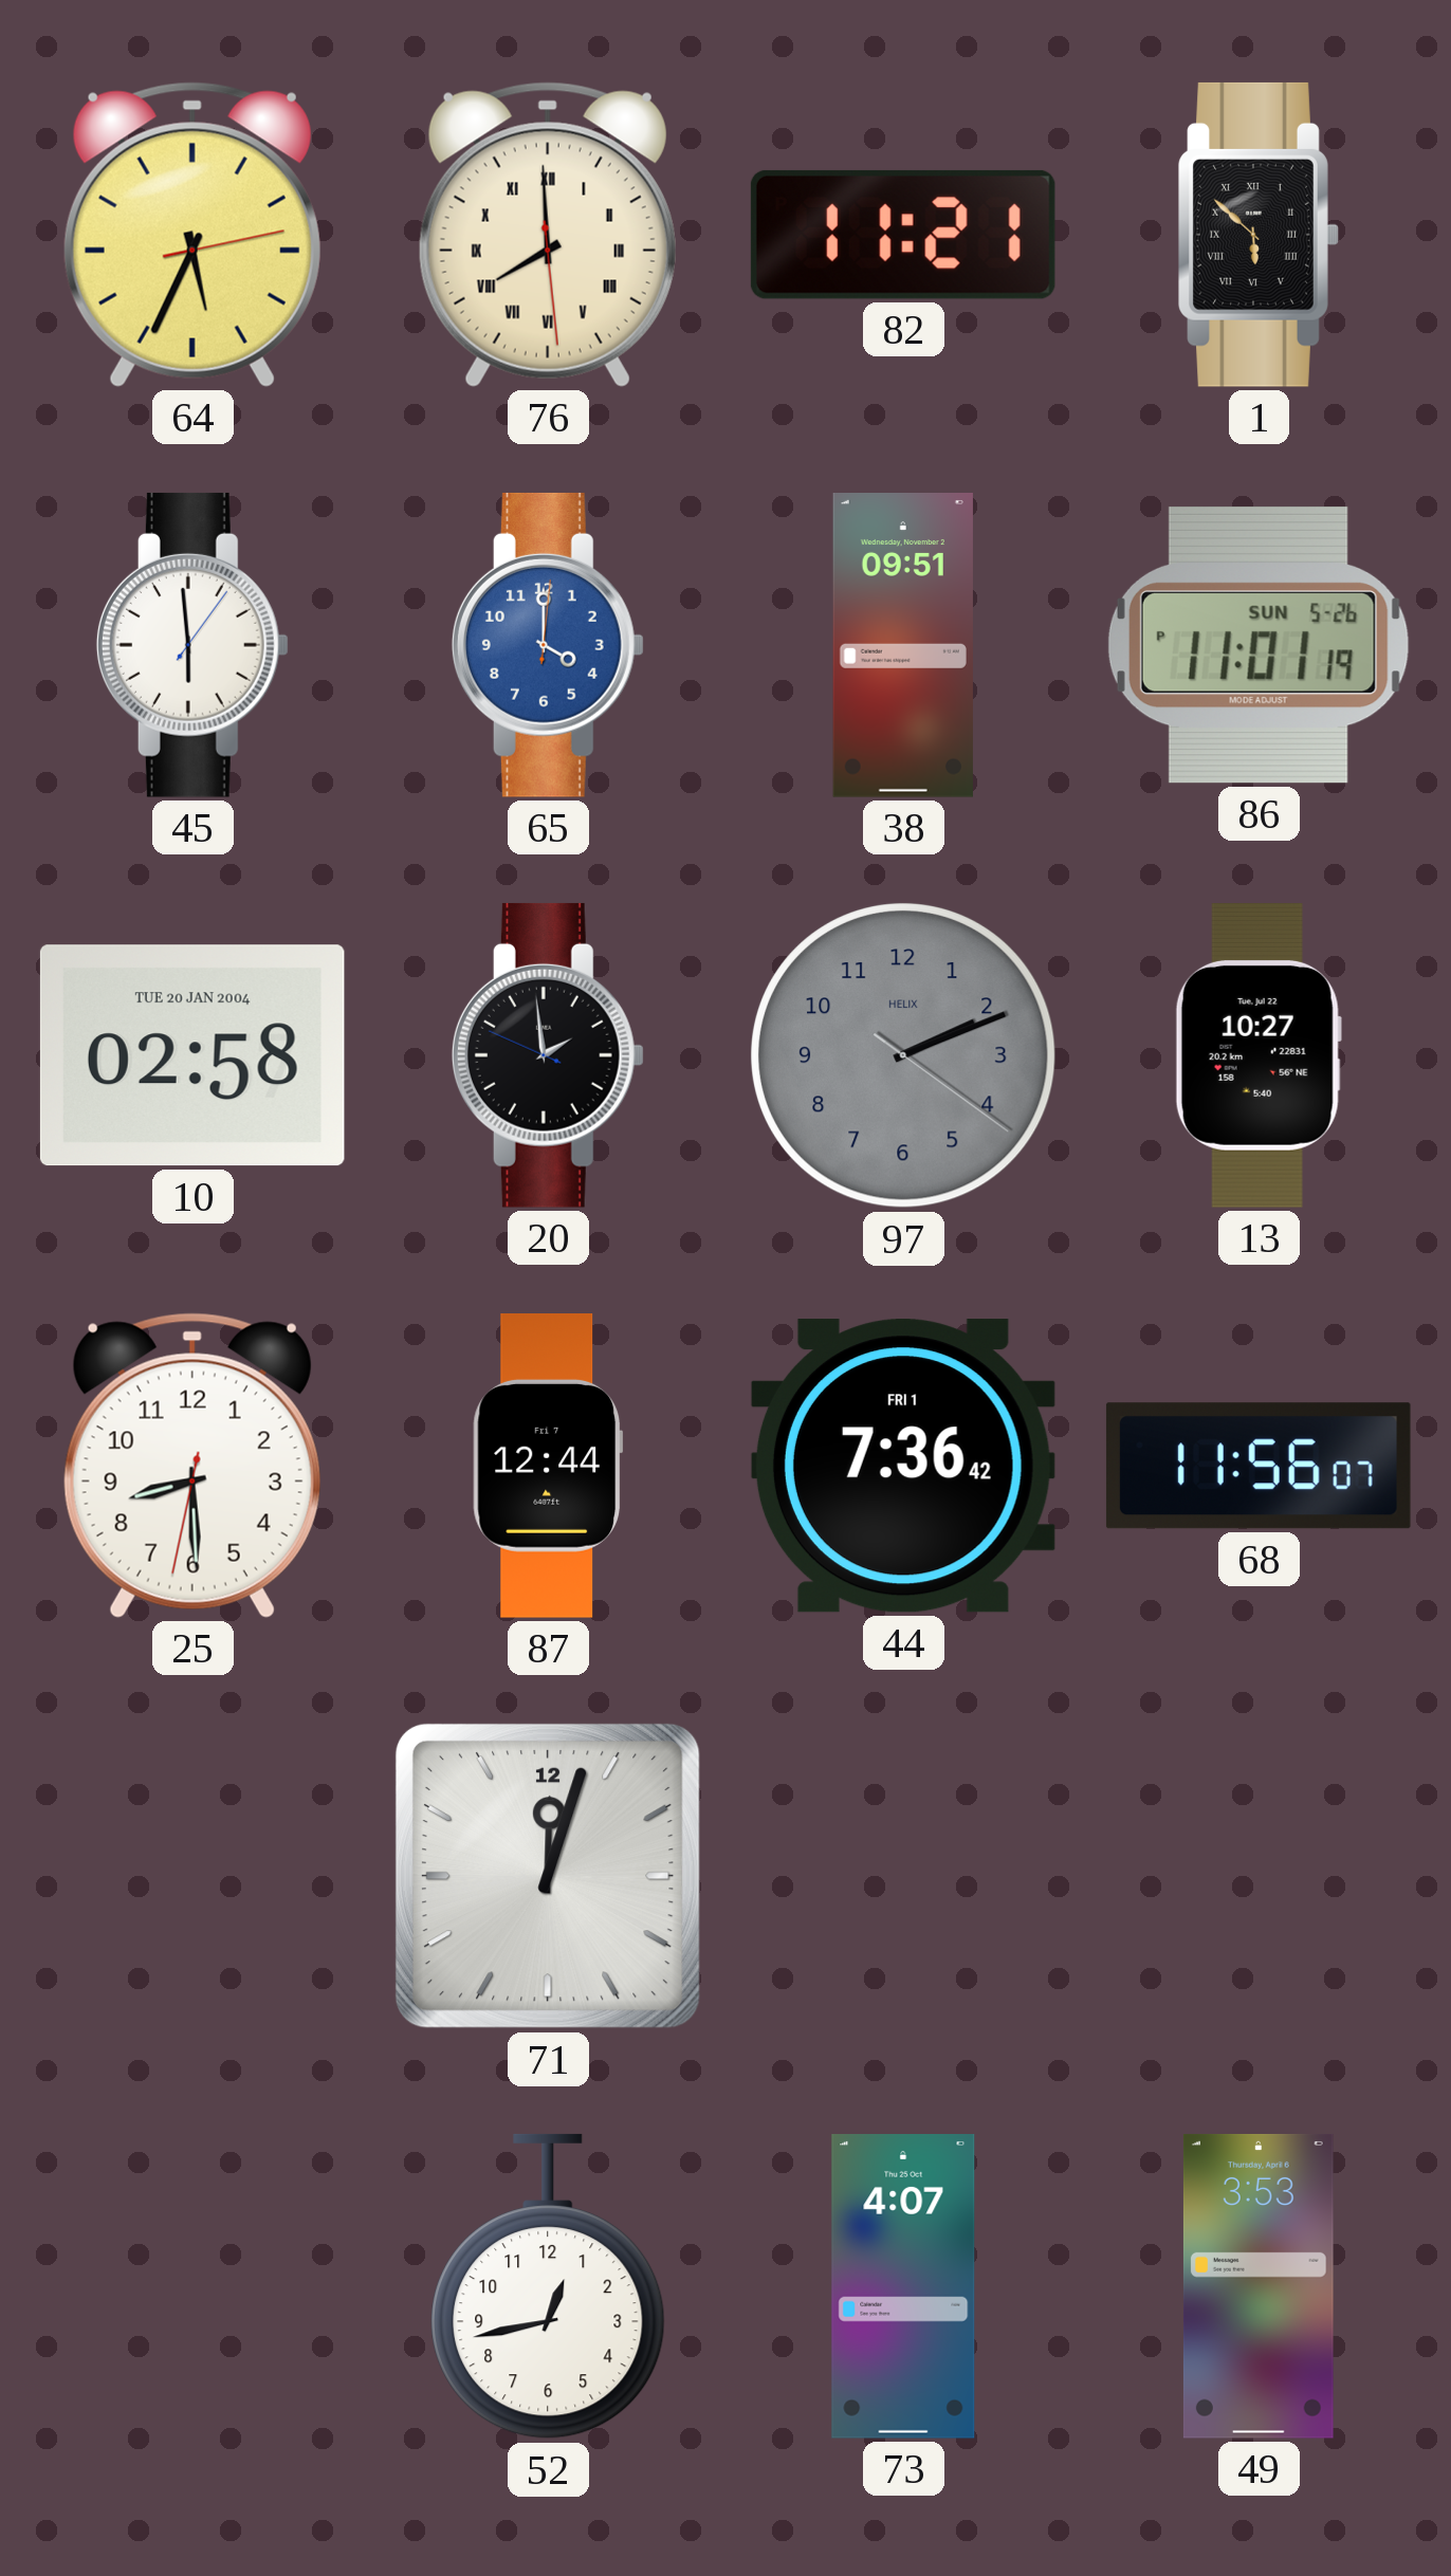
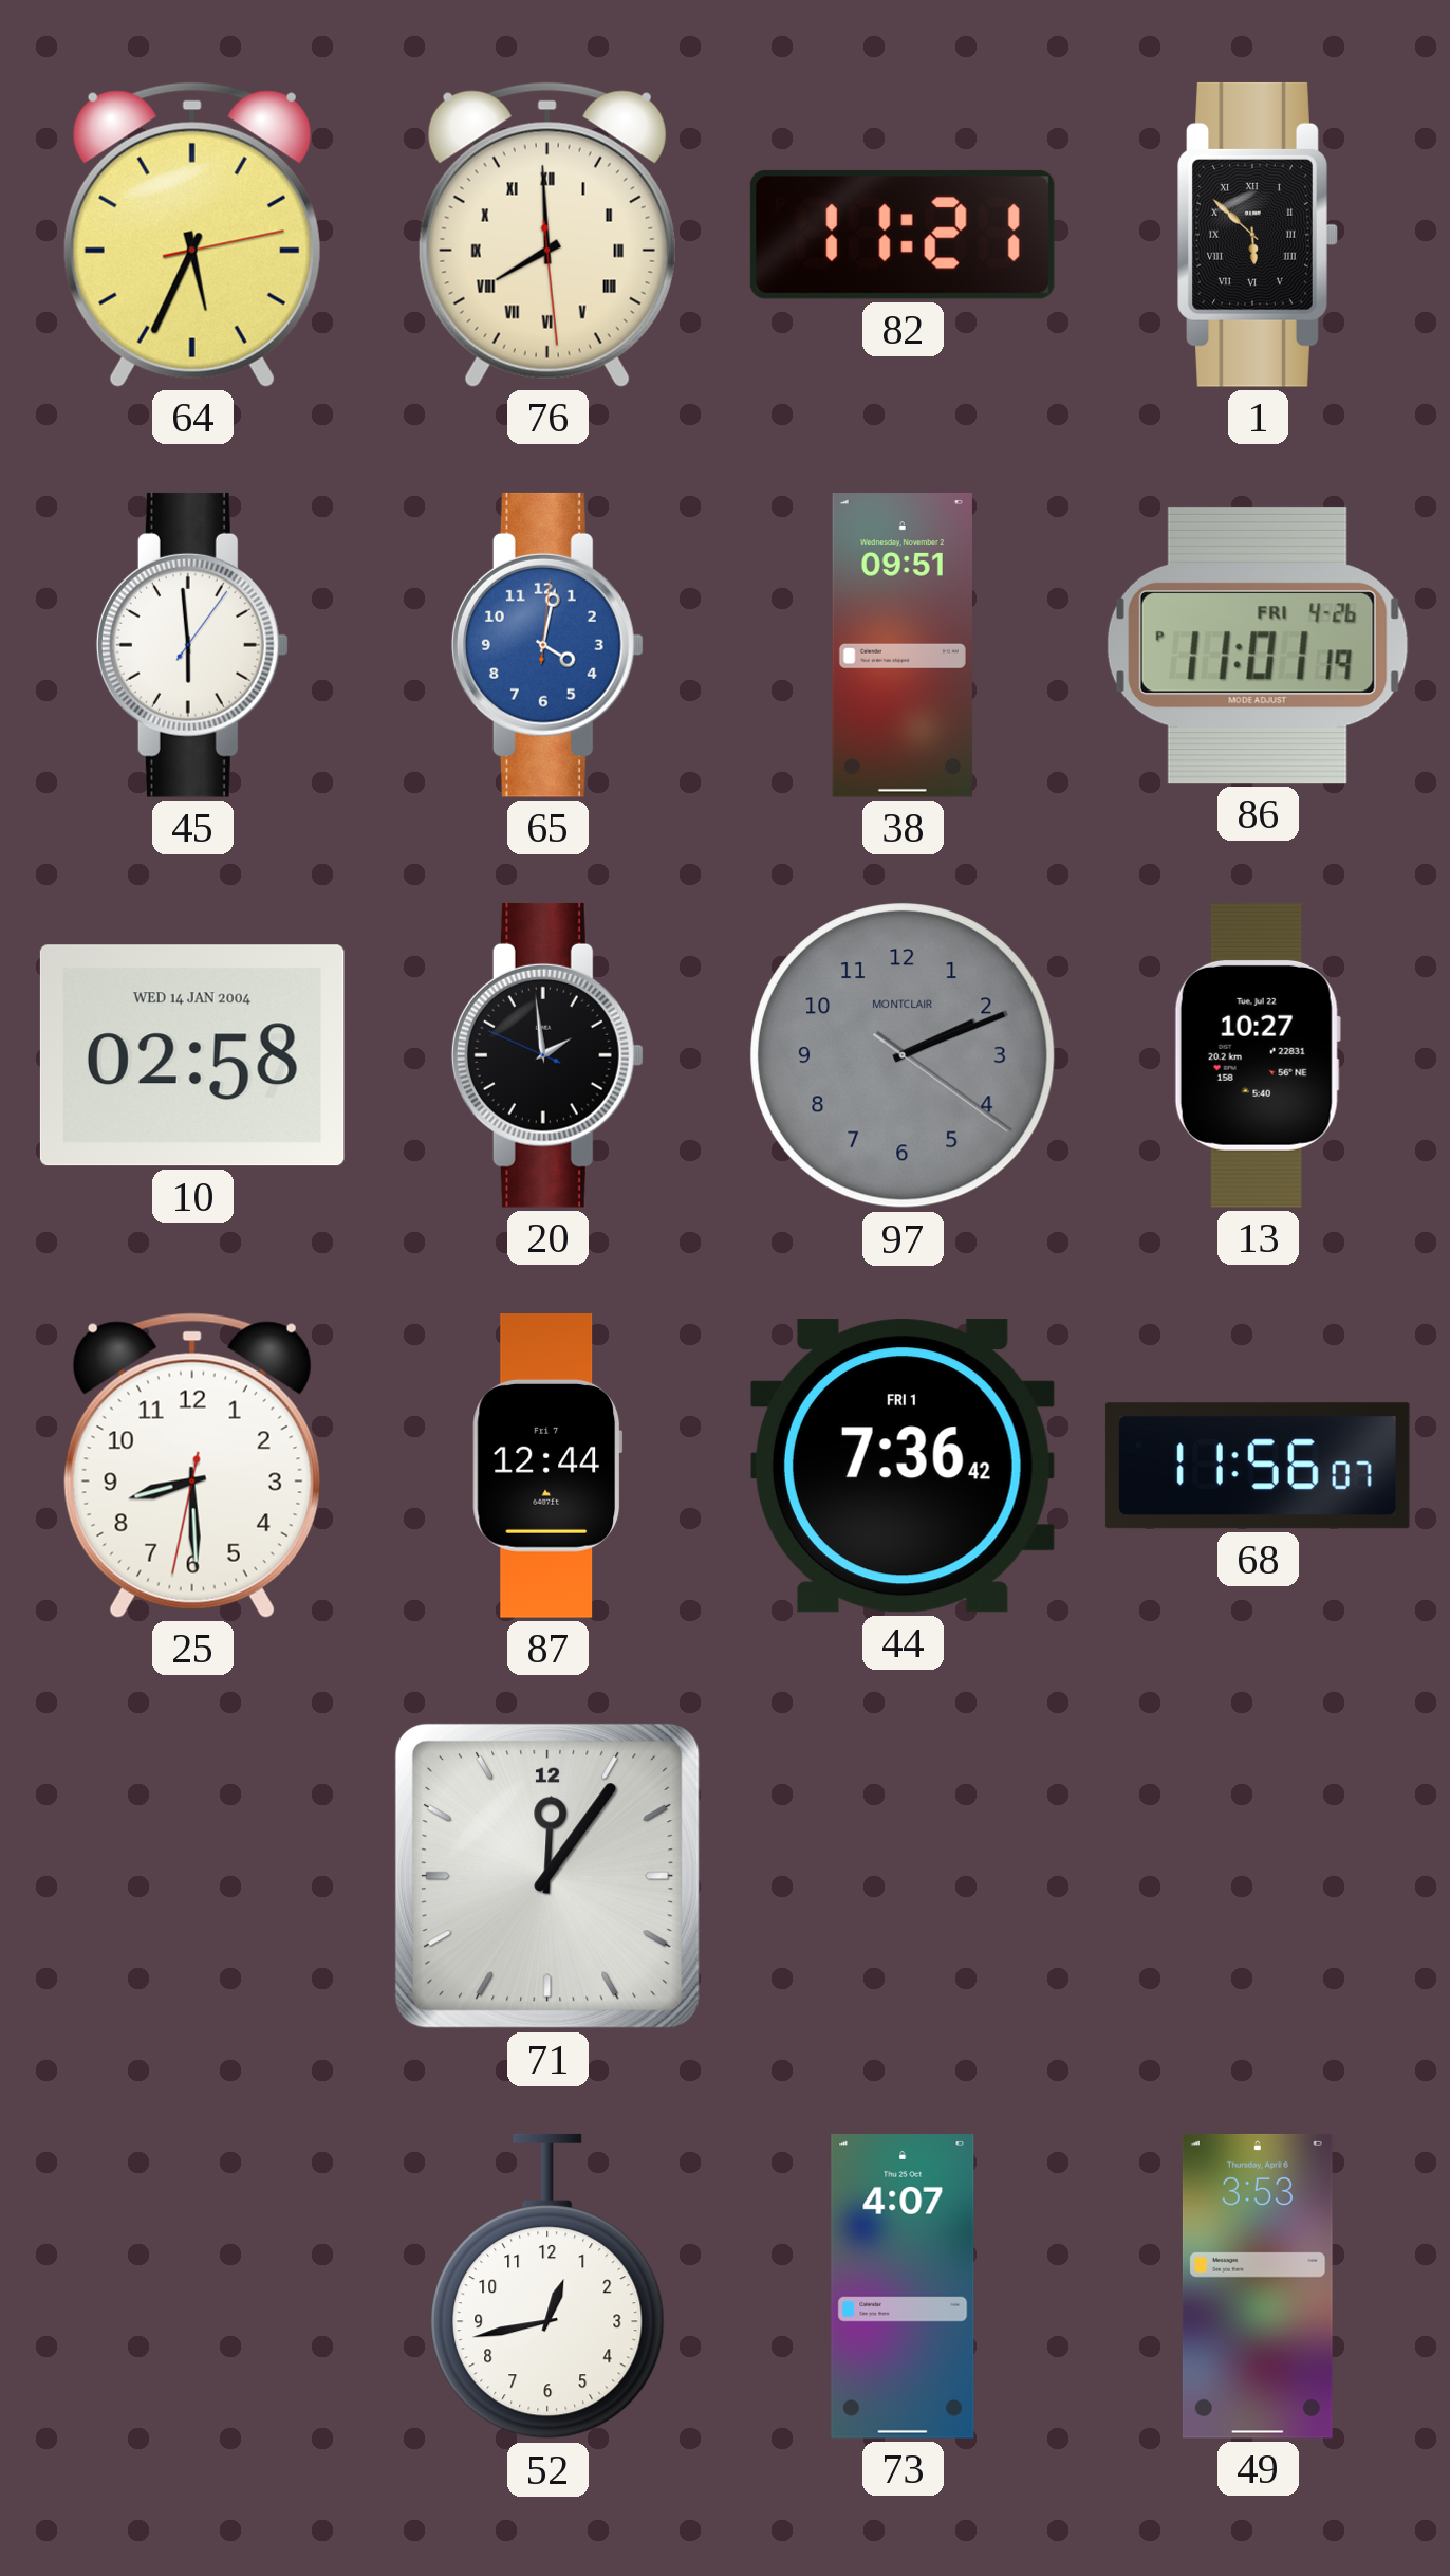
65: 4:00 -> 4:02 (547, 645)
86 date: SUN 5-26 -> FRI 4-26 (1258, 645)
10 date: TUE 20 JAN 2004 -> WED 14 JAN 2004 (192, 1055)
97 brand: HELIX -> MONTCLAIR (903, 1055)
71: 12:03 -> 12:06 (547, 1876)
